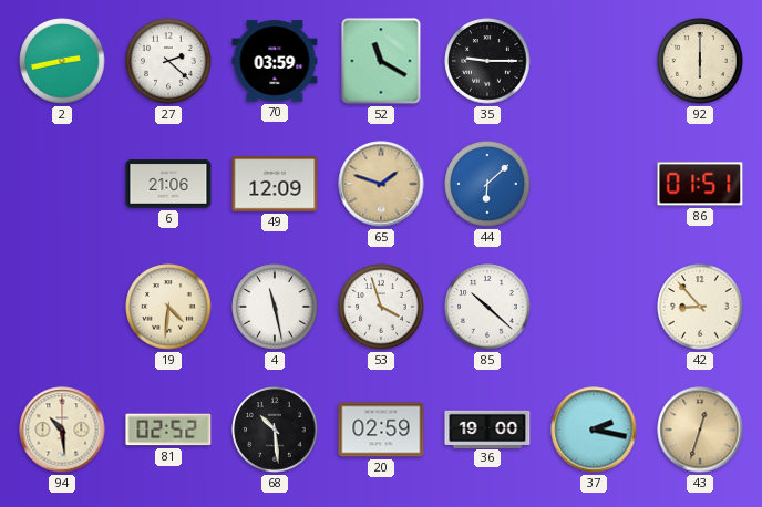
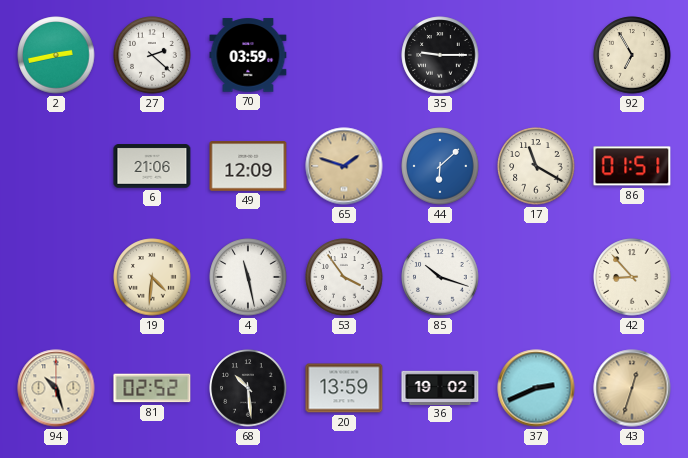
52: 11:20 -> none (381, 61)
92: 6:00 -> 6:55 (632, 55)
17: none -> 11:20 (536, 166)
53: 3:57 -> 3:54 (344, 277)
85: 10:22 -> 10:18 (440, 277)
94: 10:29 -> 10:27 (56, 388)
20: 02:59 -> 13:59 (344, 388)
36: 19:00 -> 19:02 (440, 387)
37: 2:17 -> 2:41 (536, 388)
